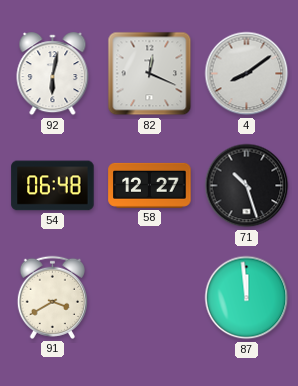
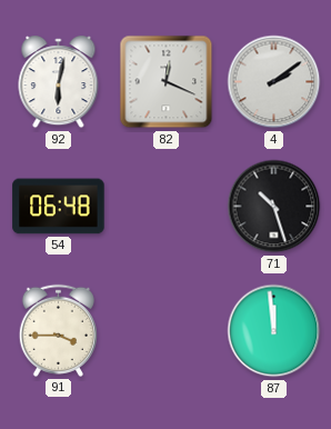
4: 8:09 -> 2:09 (274, 82)
58: 12:27 -> none (150, 185)
91: 3:40 -> 3:45 (58, 330)
